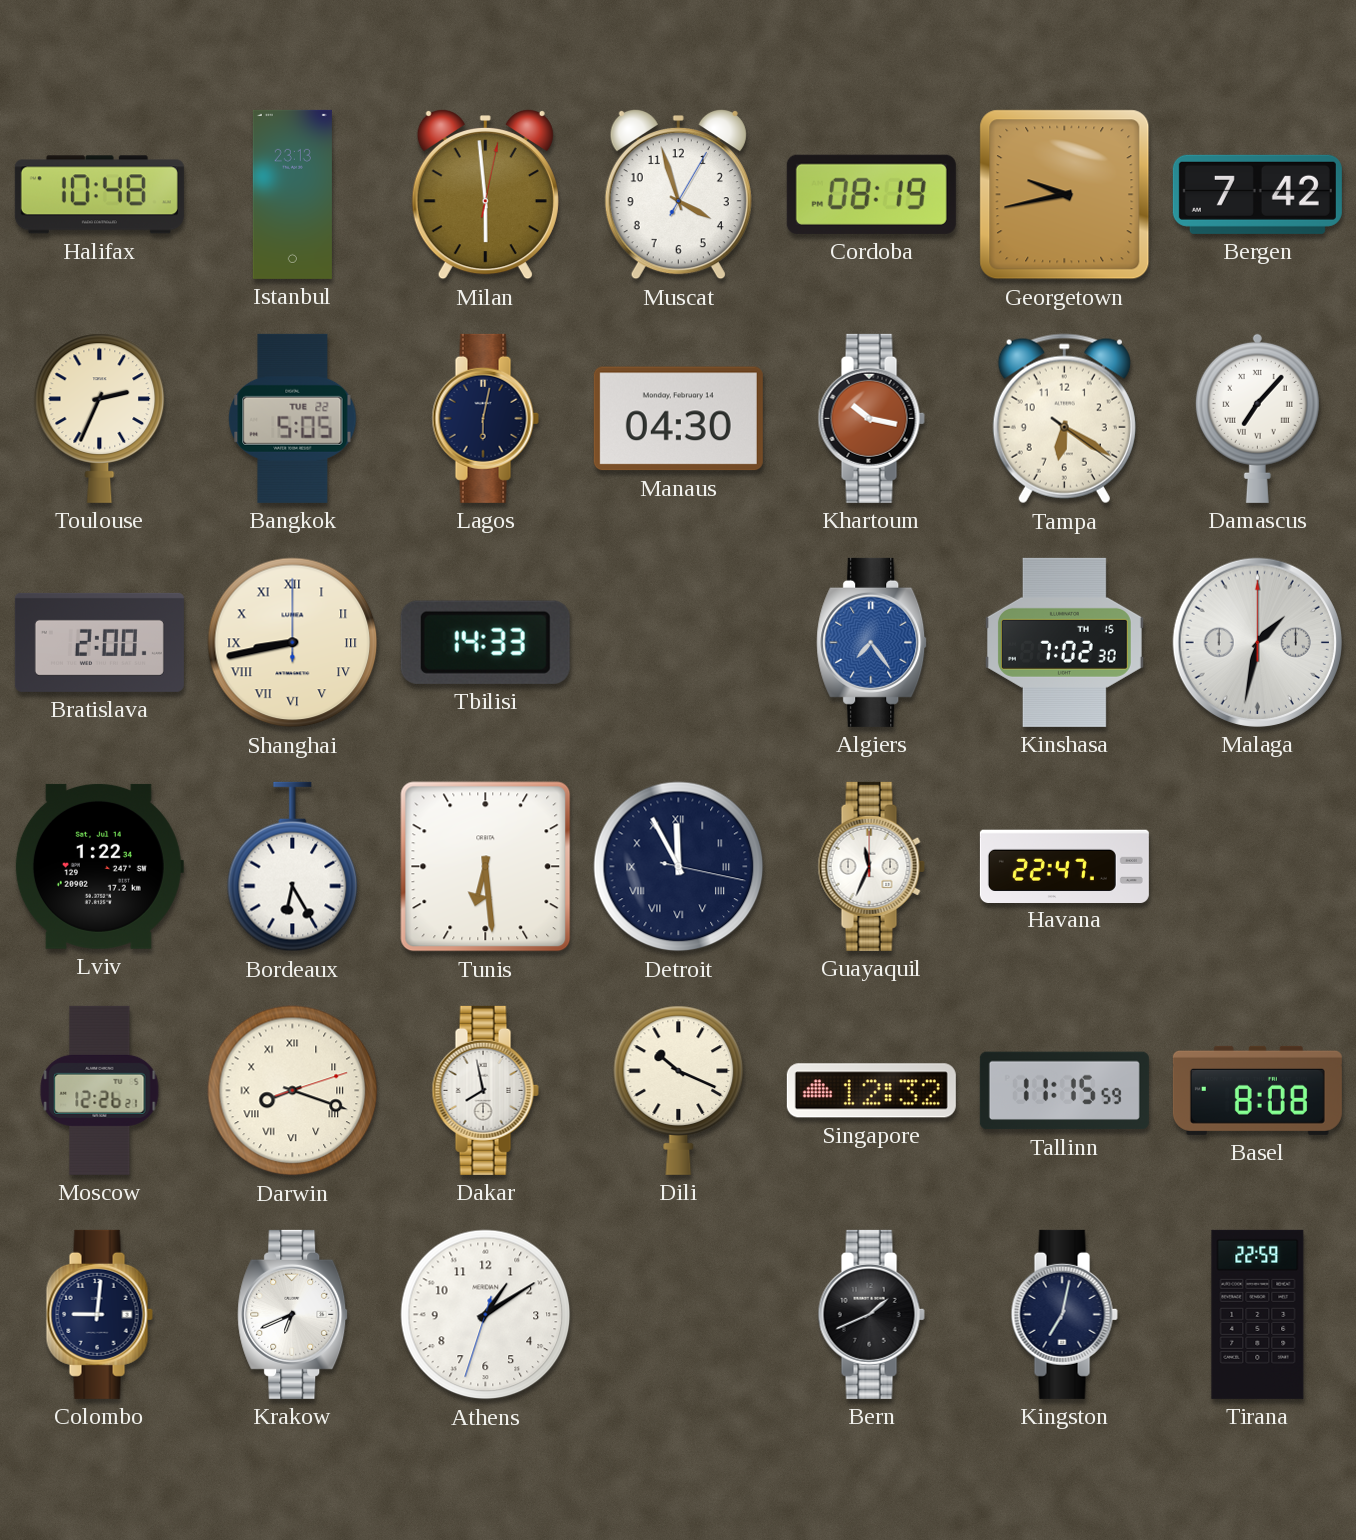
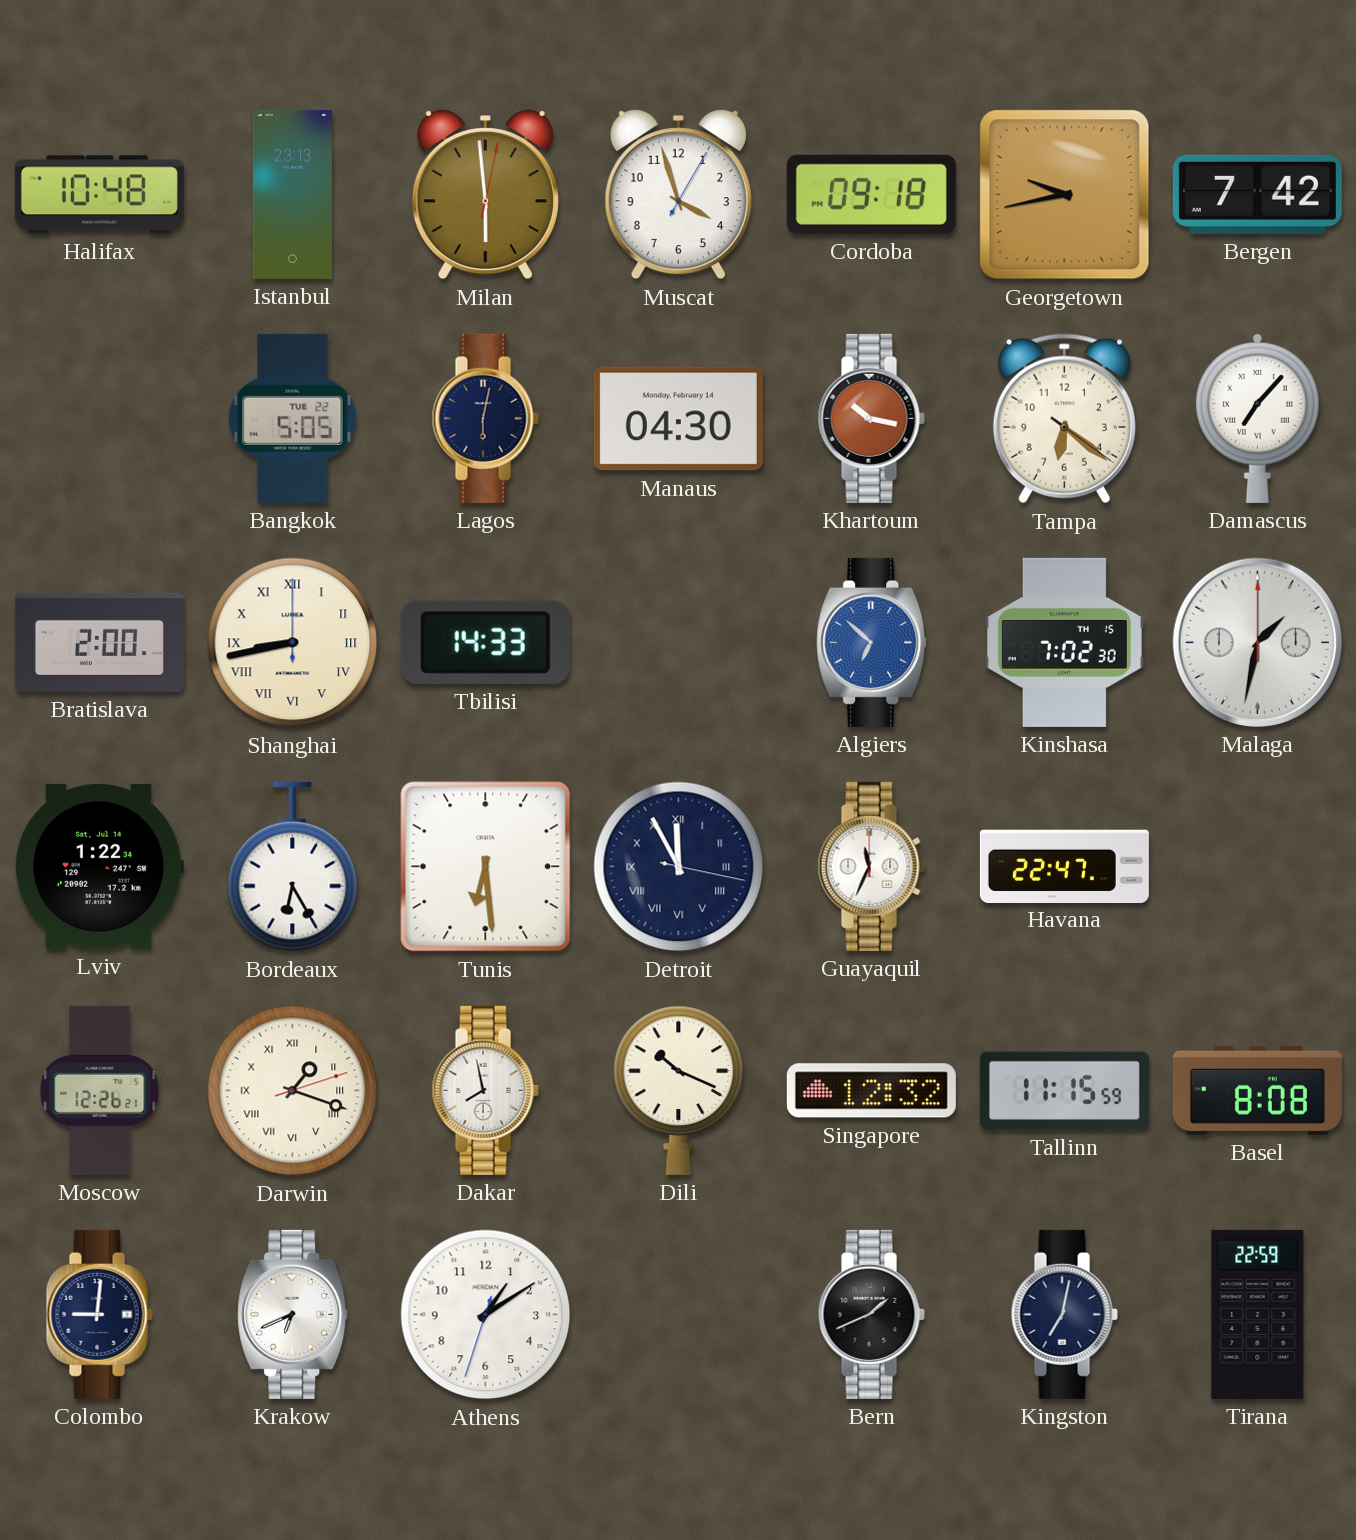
Cordoba: 08:19 -> 09:18 (871, 194)
Toulouse: 2:34 -> none (100, 418)
Tampa: 6:20 -> 6:21 (1064, 419)
Algiers: 7:24 -> 6:52 (872, 642)
Darwin: 8:18 -> 1:18 (293, 1091)
